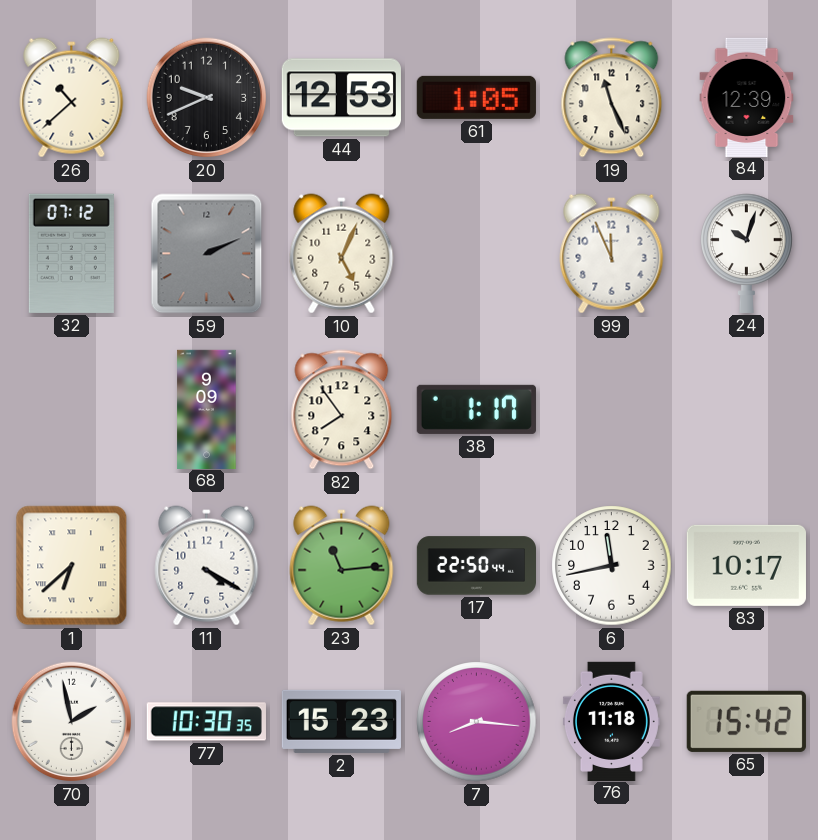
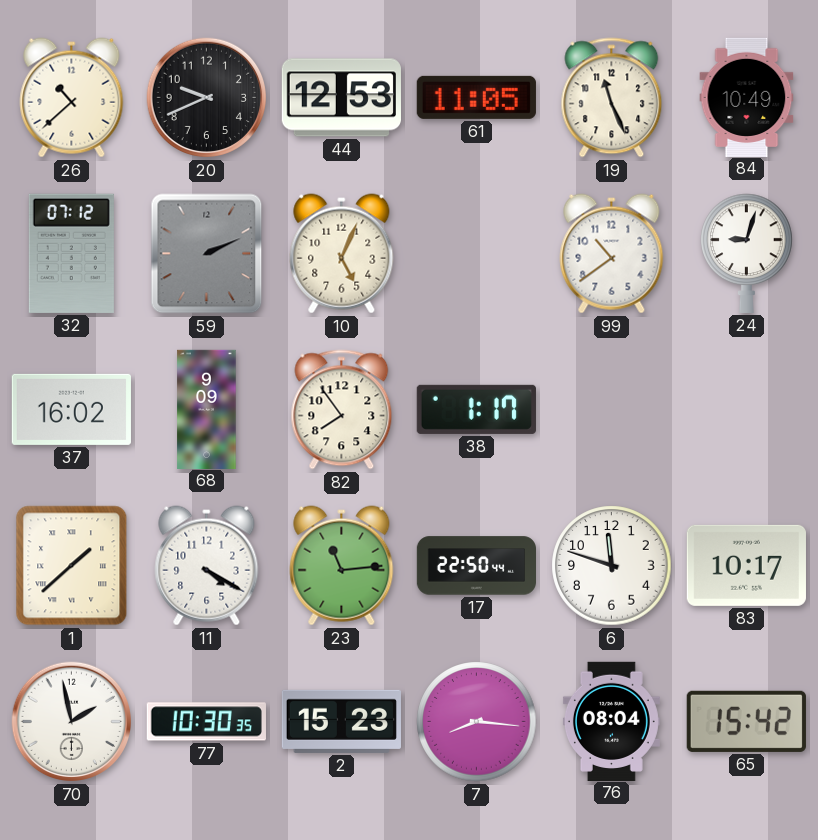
61: 1:05 -> 11:05 (476, 97)
84: 12:39 -> 10:49 (747, 97)
99: 11:56 -> 10:39 (612, 254)
24: 10:03 -> 9:03 (747, 253)
37: none -> 16:02 (71, 409)
1: 6:38 -> 1:38 (72, 566)
6: 11:43 -> 11:48 (612, 566)
76: 11:18 -> 08:04 (611, 721)
